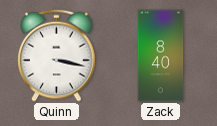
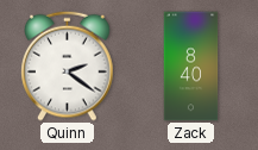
Quinn: 3:17 -> 2:21 (68, 65)
